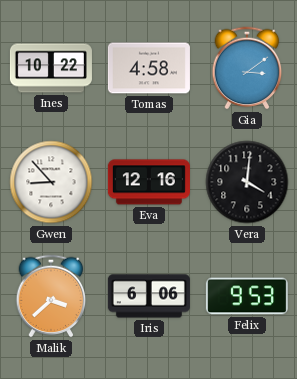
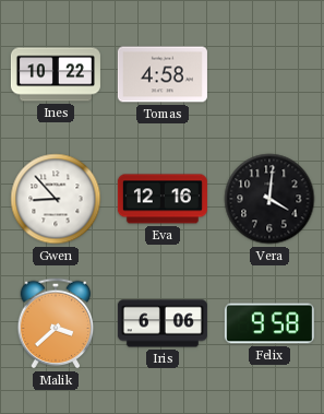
Gia: 3:09 -> none (247, 68)
Felix: 9:53 -> 9:58 (269, 323)
